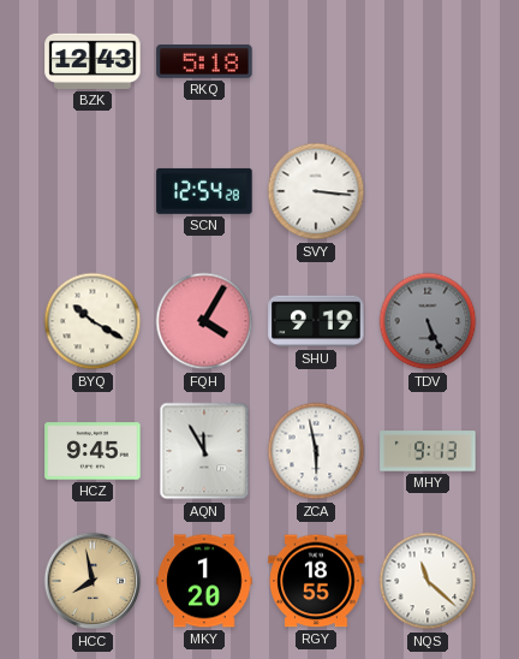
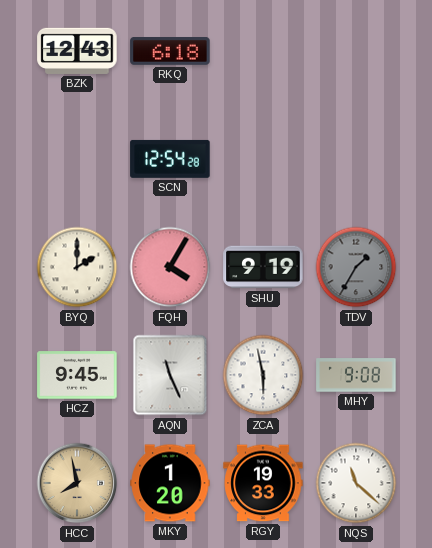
RKQ: 5:18 -> 6:18 (170, 52)
SVY: 3:16 -> none (316, 191)
BYQ: 10:20 -> 2:00 (77, 267)
TDV: 5:26 -> 1:35 (356, 267)
AQN: 11:55 -> 11:26 (170, 375)
MHY: 9:13 -> 9:08 (356, 375)
RGY: 18:55 -> 19:33 (263, 483)
